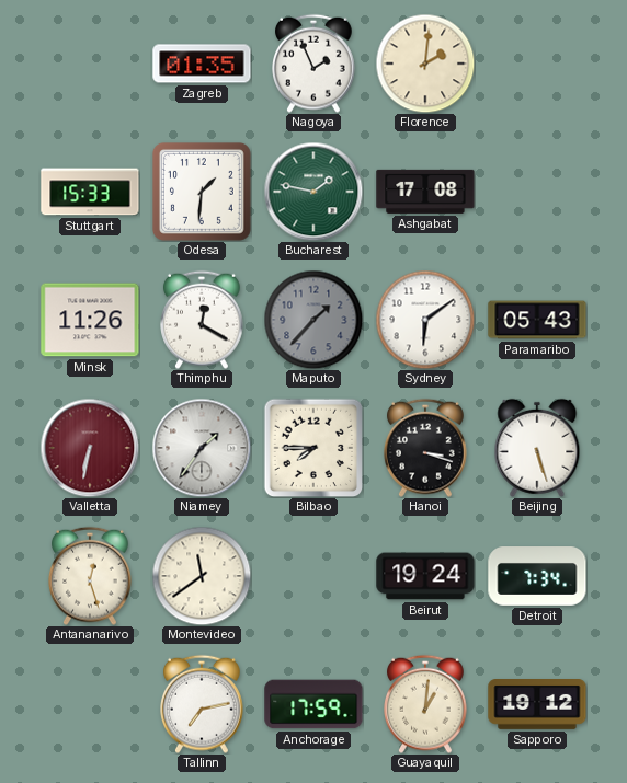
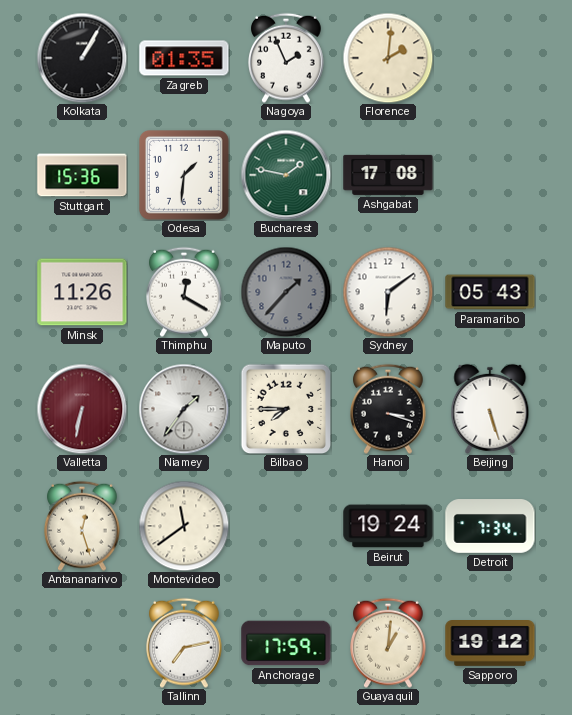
Kolkata: none -> 1:05 (82, 58)
Stuttgart: 15:33 -> 15:36 (82, 175)
